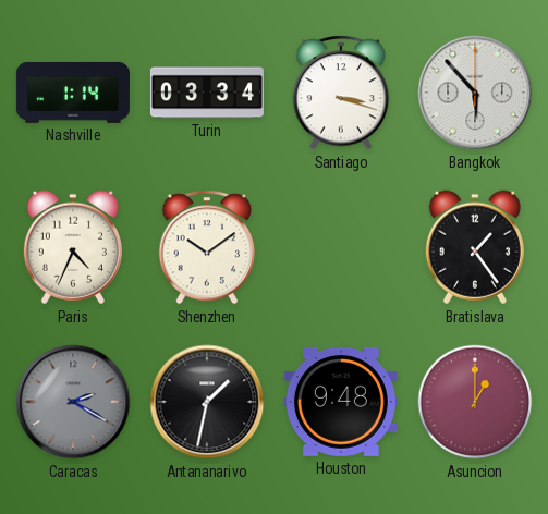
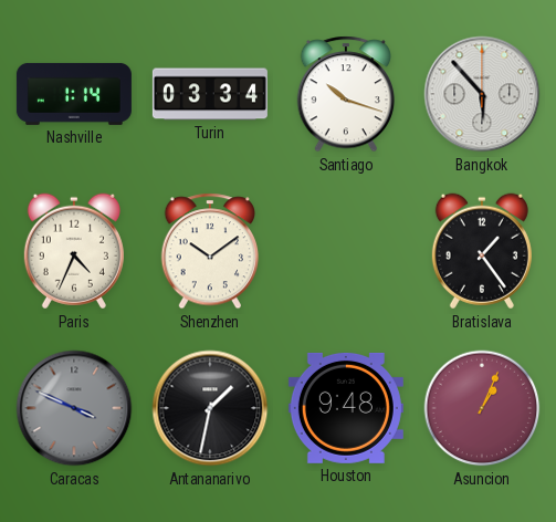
Santiago: 3:18 -> 10:18 (346, 94)
Caracas: 2:20 -> 3:49 (74, 408)
Asuncion: 1:00 -> 1:04 (482, 408)
